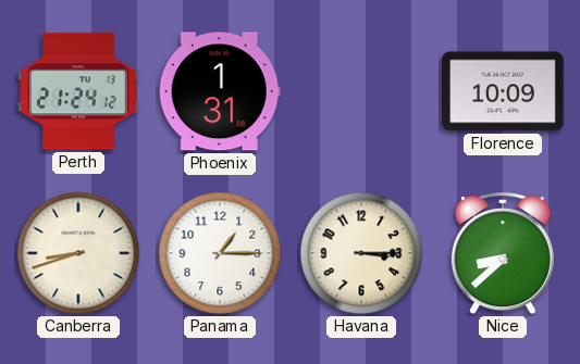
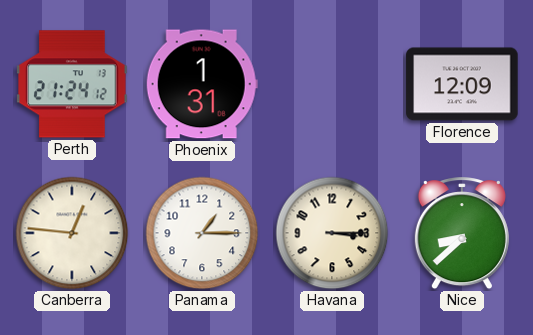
Florence: 10:09 -> 12:09 (462, 84)
Canberra: 8:42 -> 12:46 (72, 233)
